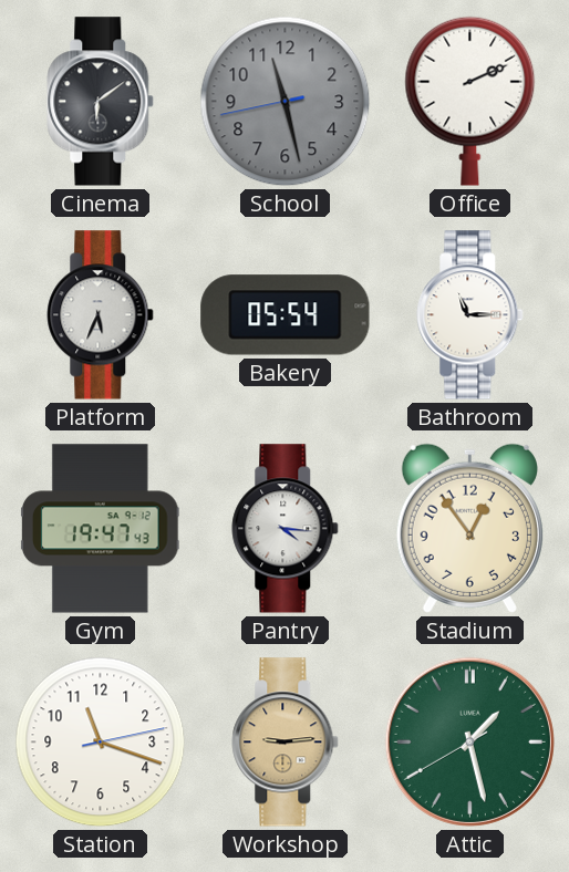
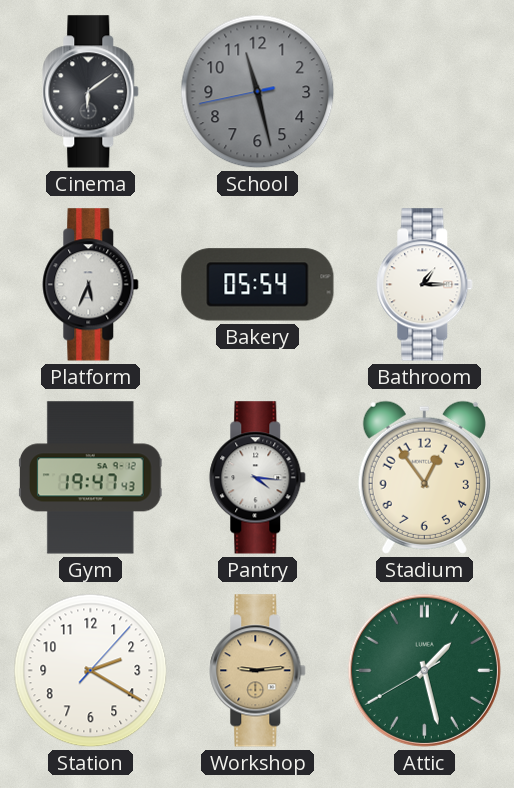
Office: 2:11 -> none (470, 101)
Bathroom: 11:15 -> 1:15 (425, 285)
Station: 11:18 -> 2:20 (91, 671)
